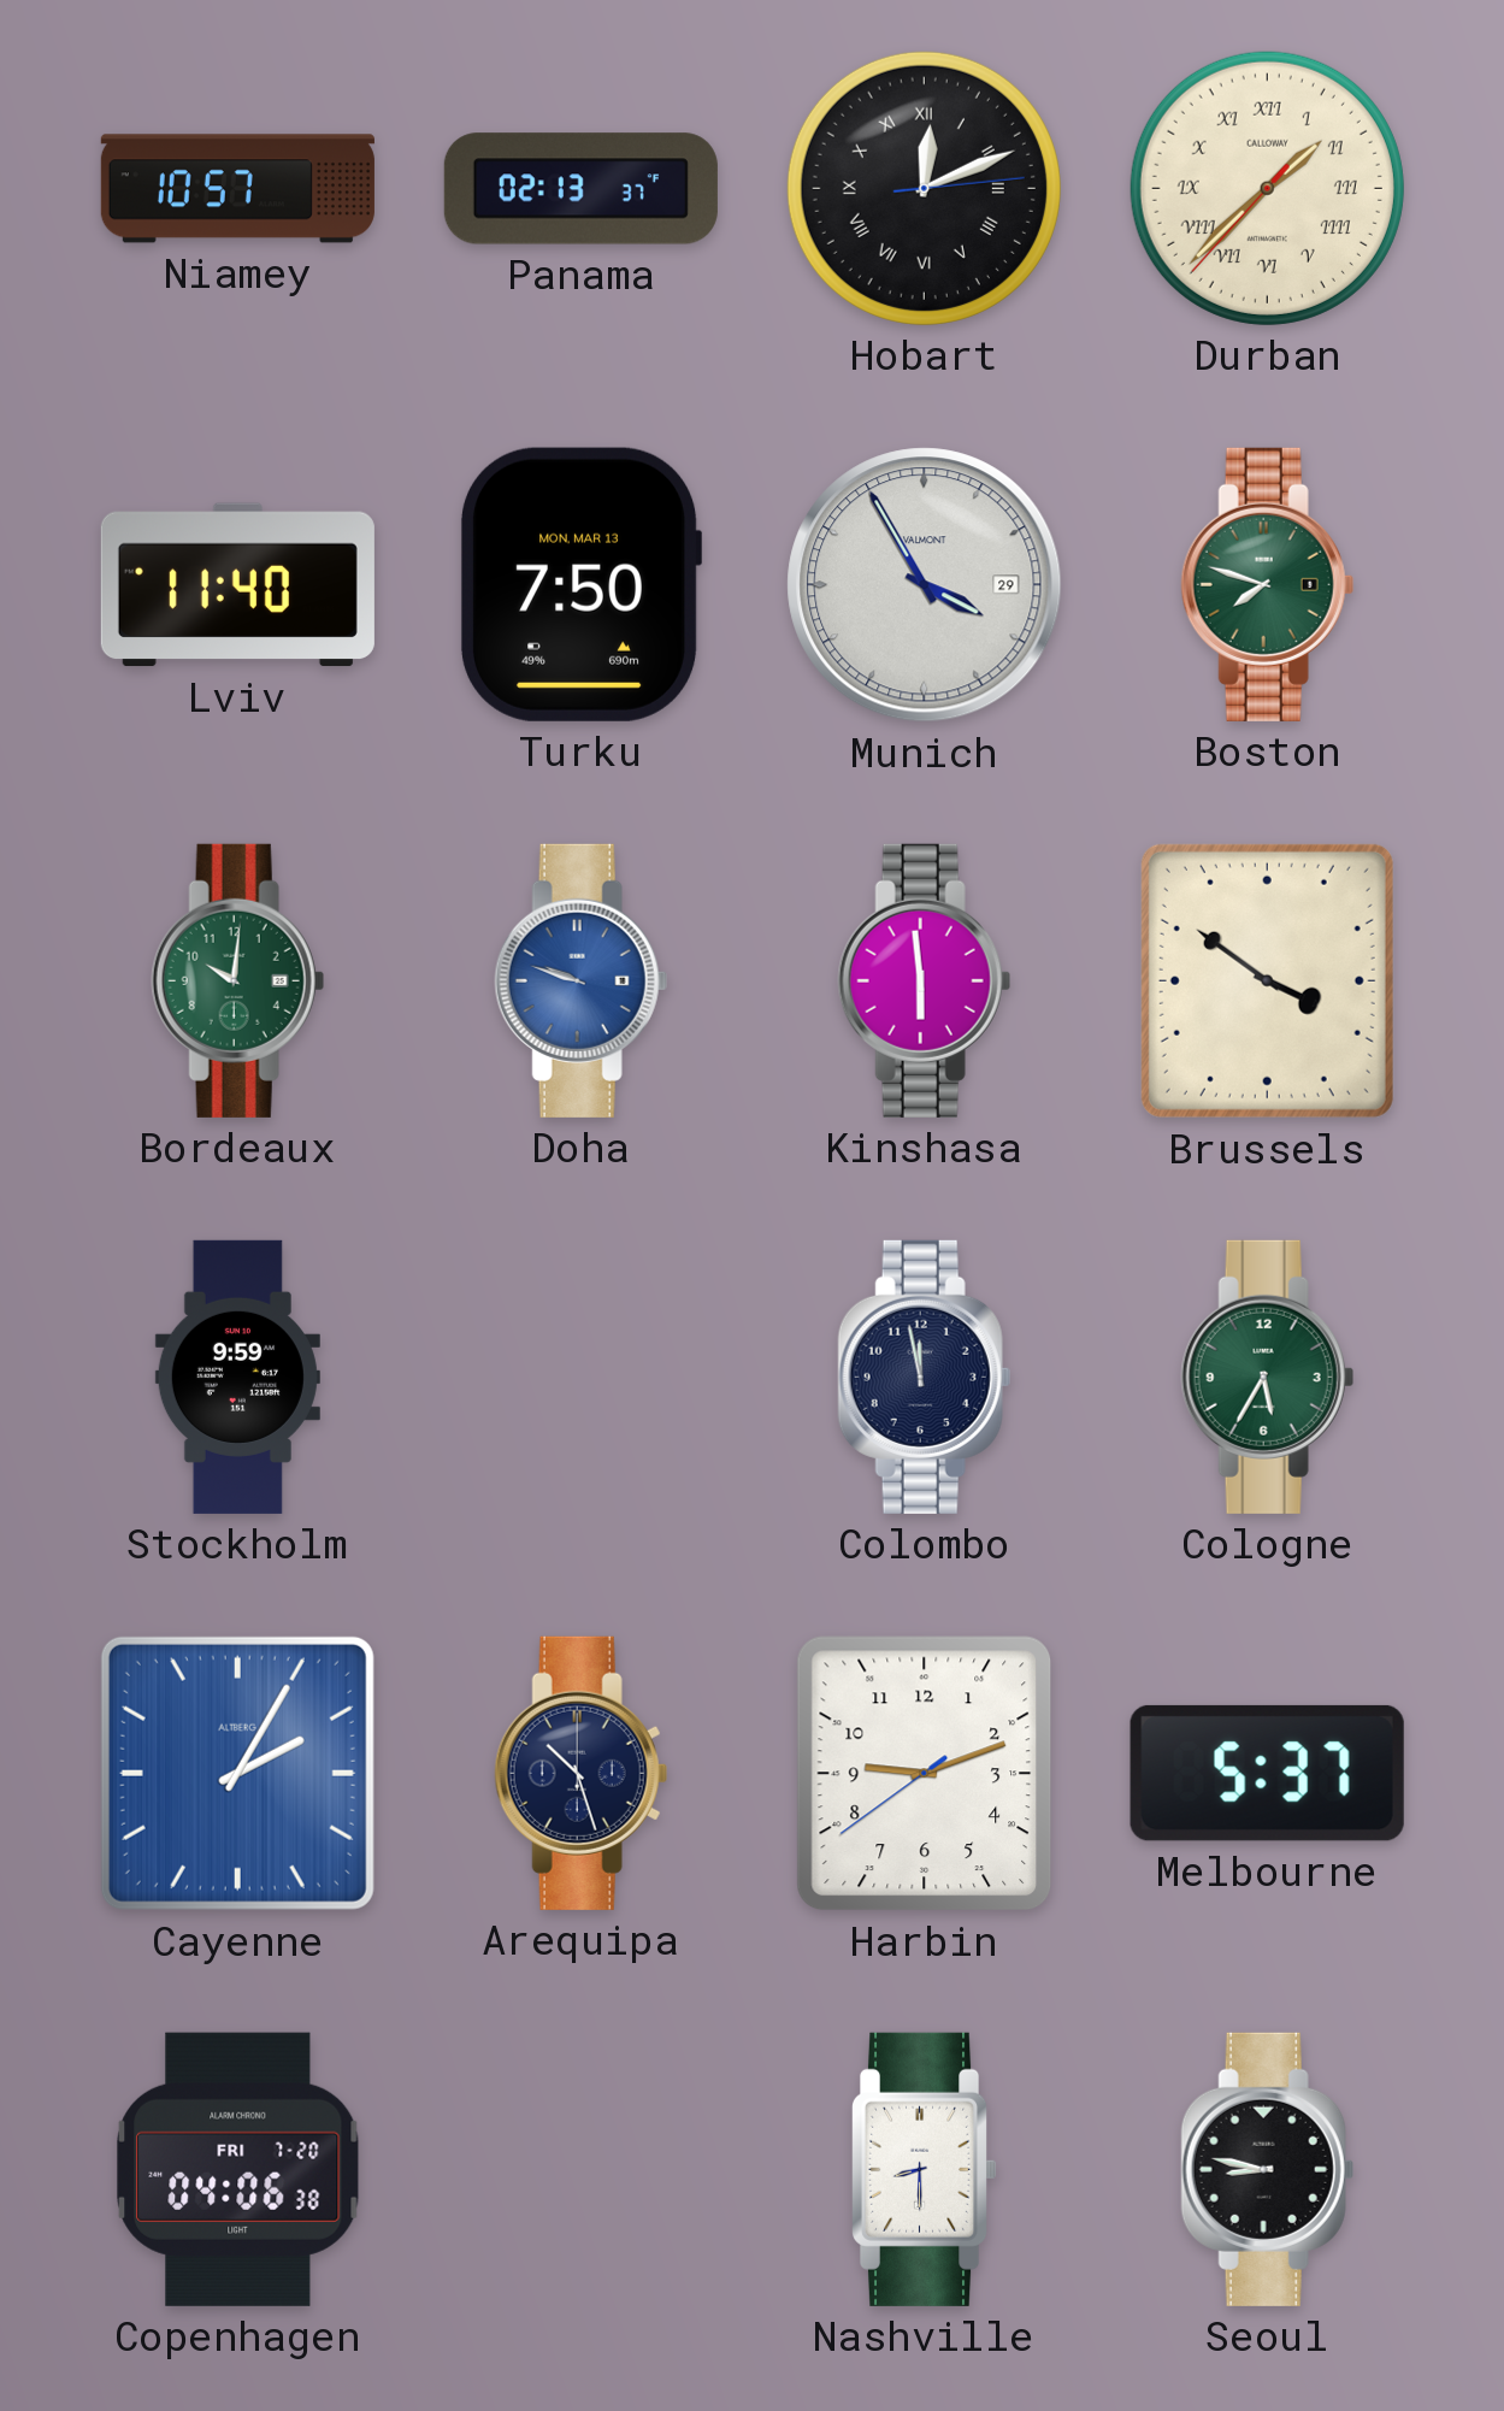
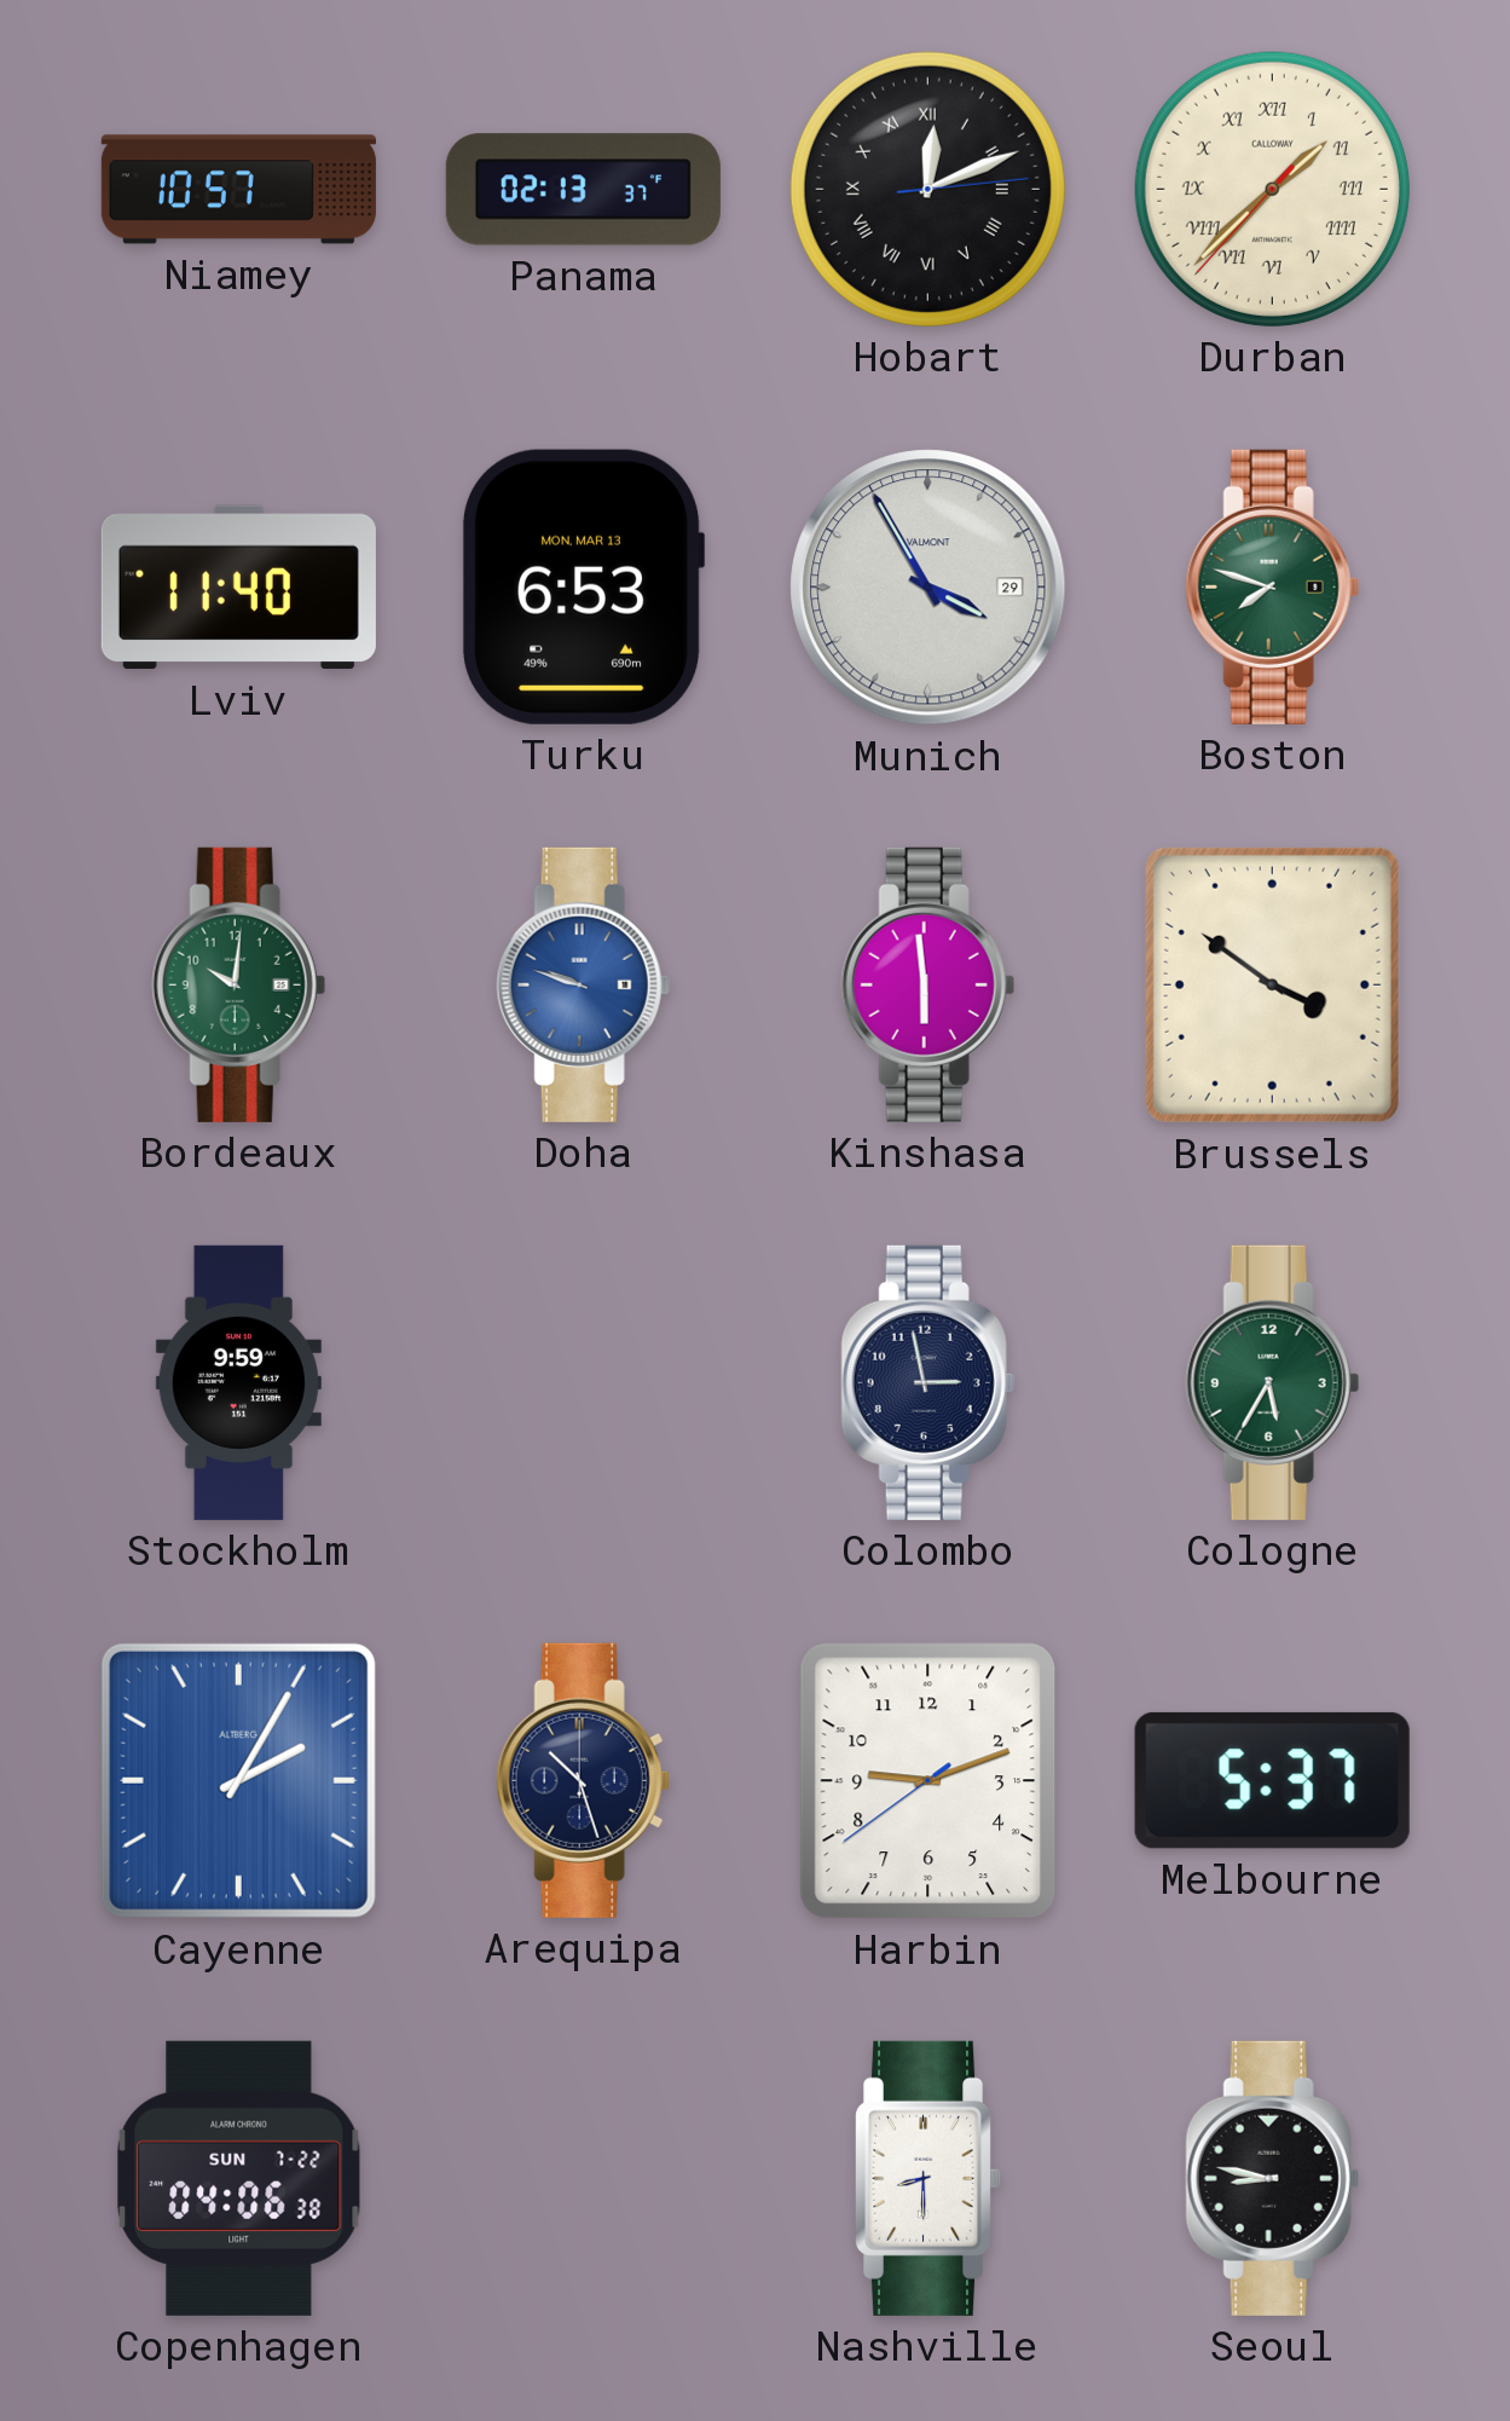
Turku: 7:50 -> 6:53 (583, 587)
Colombo: 11:58 -> 2:58 (927, 1382)
Copenhagen date: FRI 7-20 -> SUN 7-22 (239, 2178)
